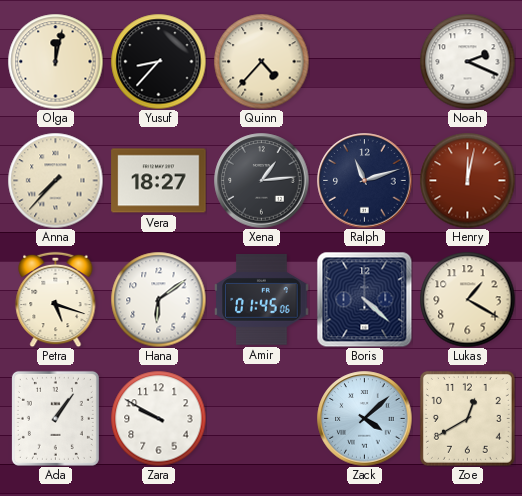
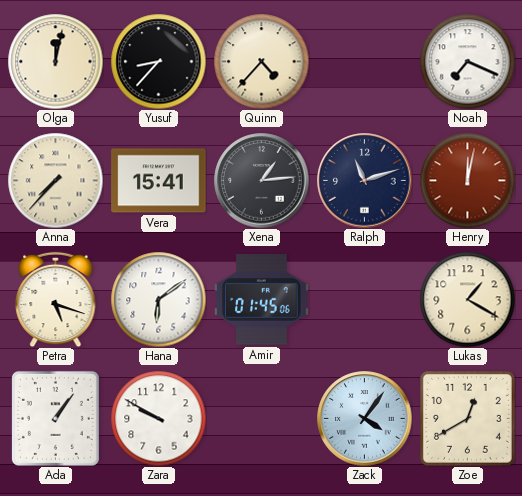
Noah: 2:19 -> 7:19 (467, 61)
Vera: 18:27 -> 15:41 (159, 181)
Boris: 4:22 -> none (364, 299)
Zack: 4:08 -> 4:06 (365, 419)
